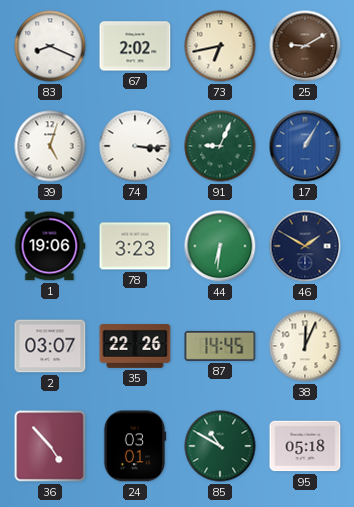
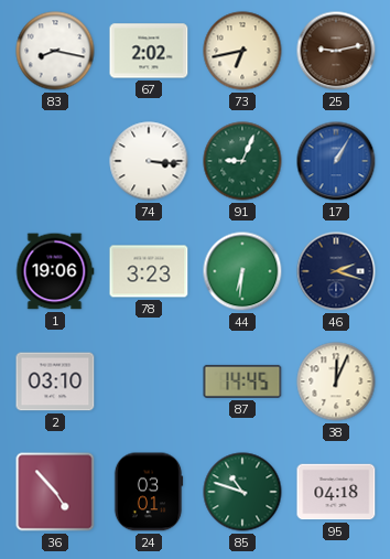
83: 8:19 -> 8:17 (55, 51)
25: 9:10 -> 9:13 (336, 51)
39: 5:03 -> none (50, 146)
46: 1:50 -> 2:18 (336, 271)
2: 03:07 -> 03:10 (55, 381)
35: 22:26 -> none (135, 347)
85: 10:50 -> 10:48 (242, 492)
95: 05:18 -> 04:18 (336, 492)
